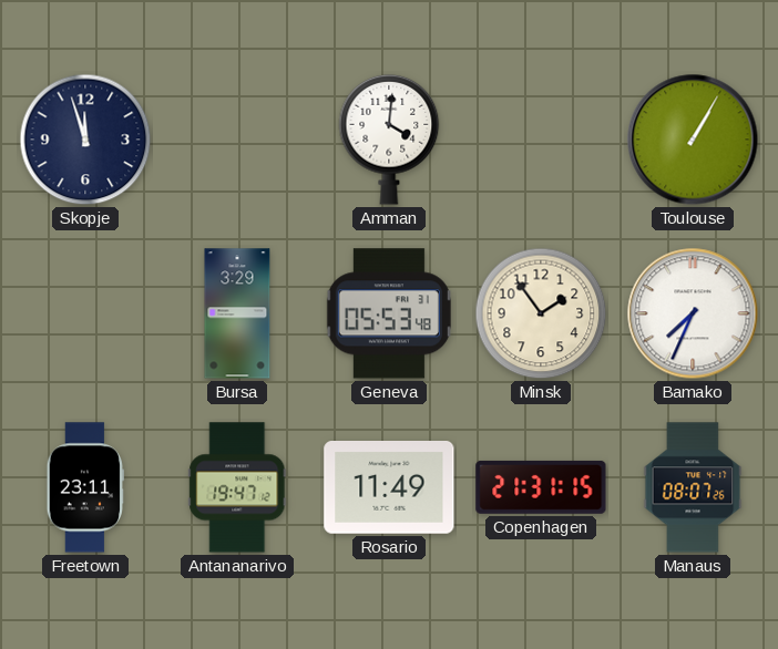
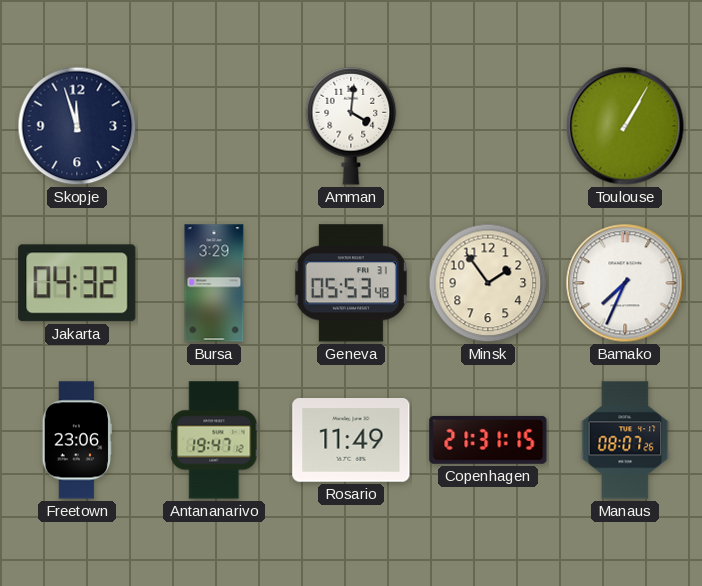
Jakarta: none -> 04:32 (77, 283)
Freetown: 23:11 -> 23:06 (76, 440)
